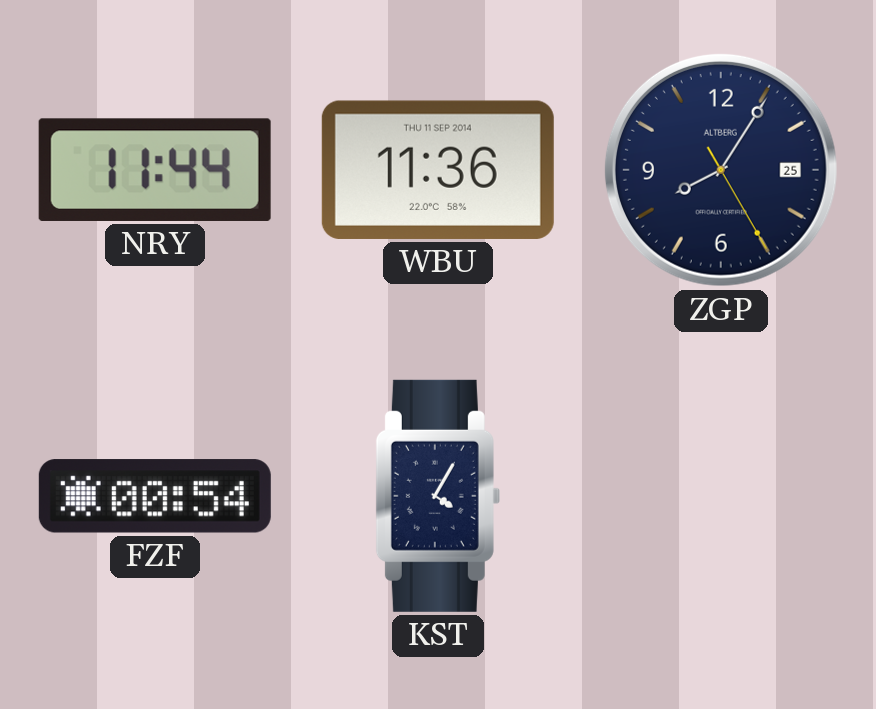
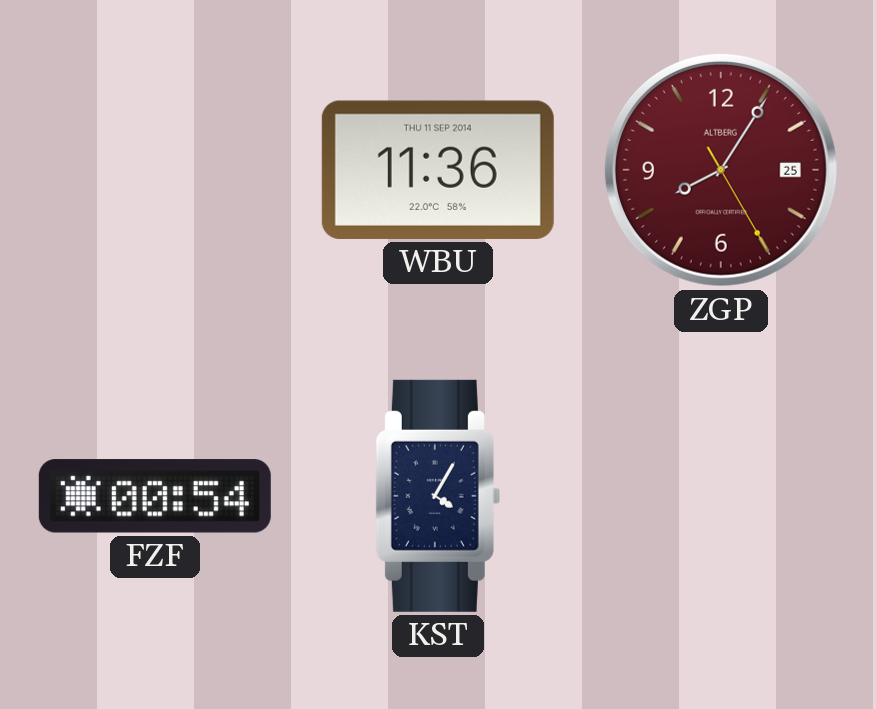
NRY: 11:44 -> none (155, 170)
ZGP dial: navy -> burgundy (721, 170)
